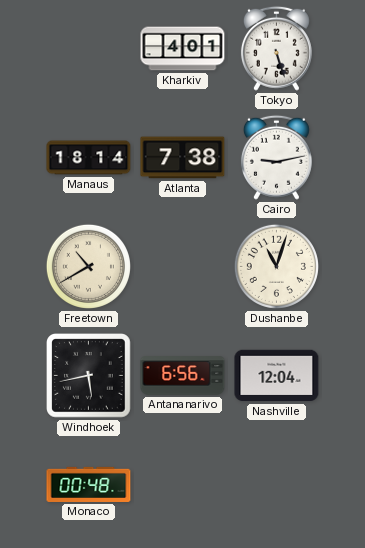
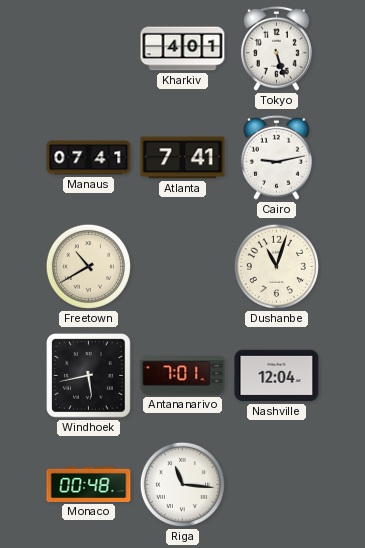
Manaus: 18:14 -> 07:41 (89, 158)
Atlanta: 7:38 -> 7:41 (183, 158)
Antananarivo: 6:56 -> 7:01 (183, 376)
Riga: none -> 11:16 (182, 484)
